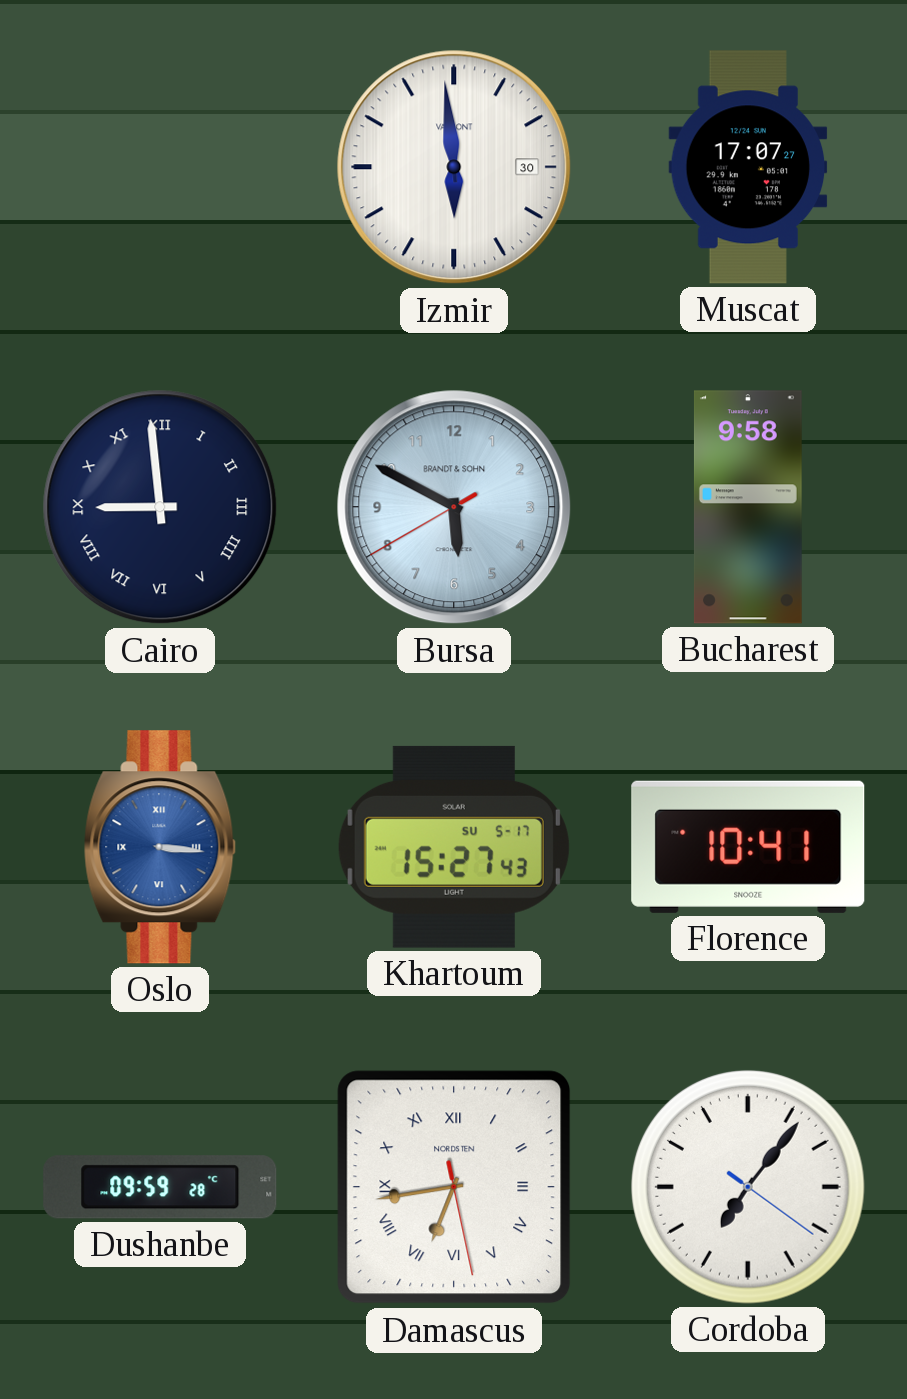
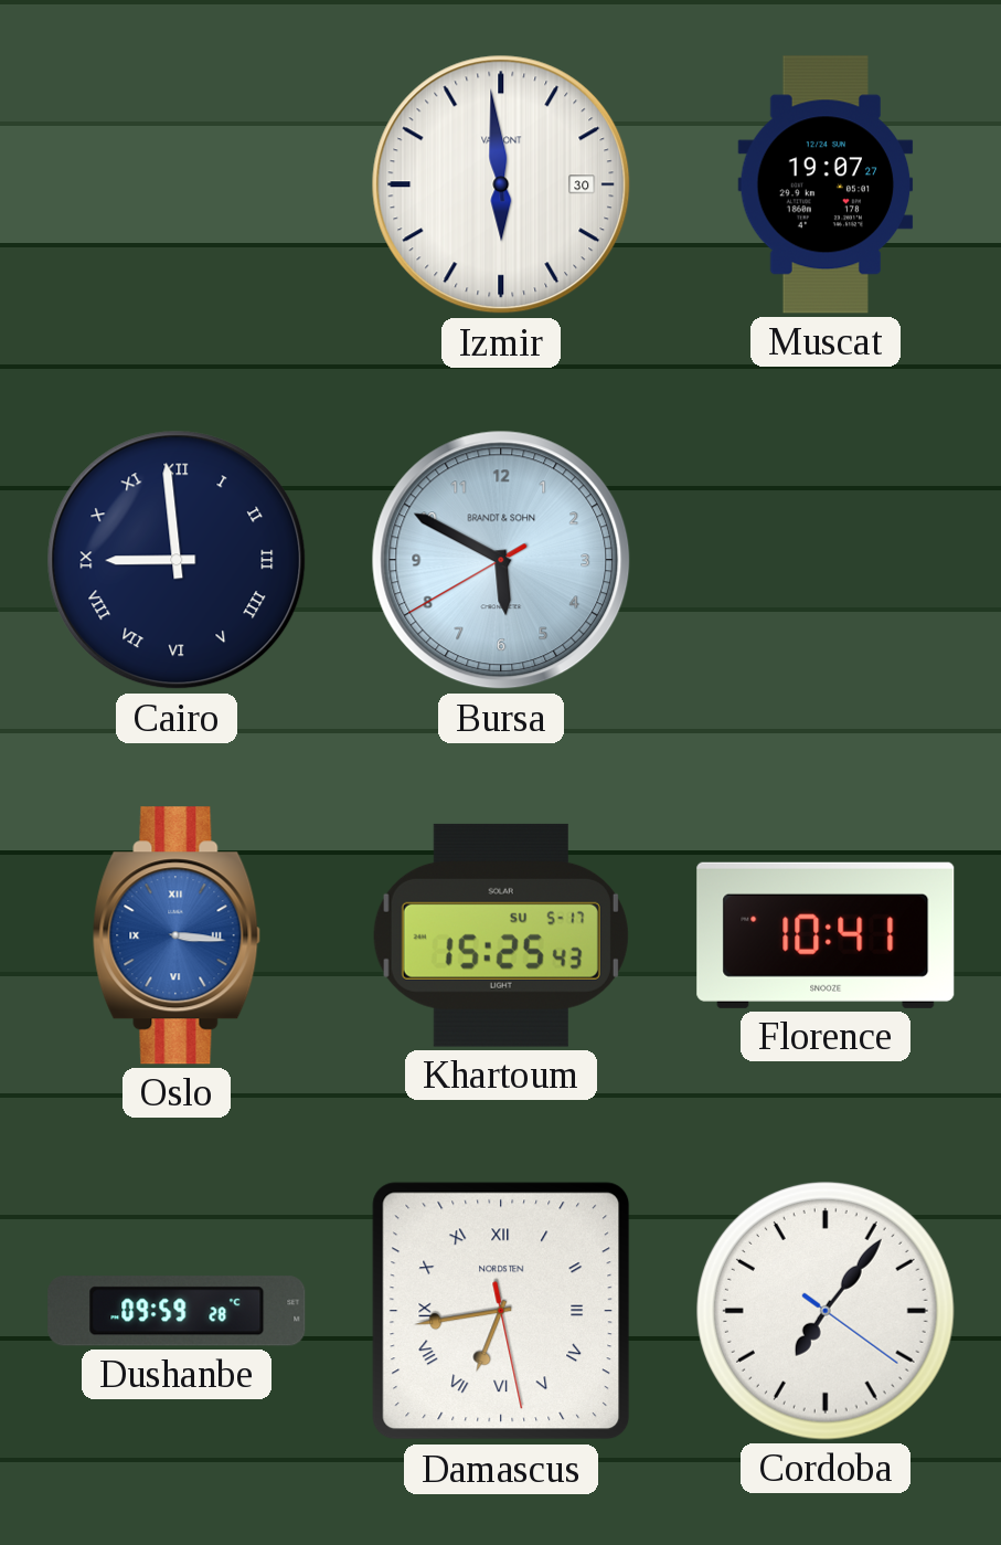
Muscat: 17:07 -> 19:07 (826, 184)
Bucharest: 9:58 -> none (748, 507)
Khartoum: 15:27 -> 15:25 (501, 935)
